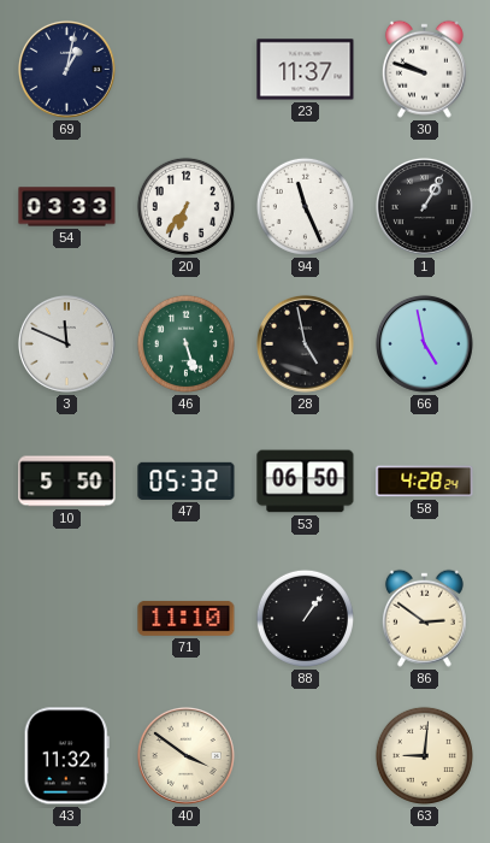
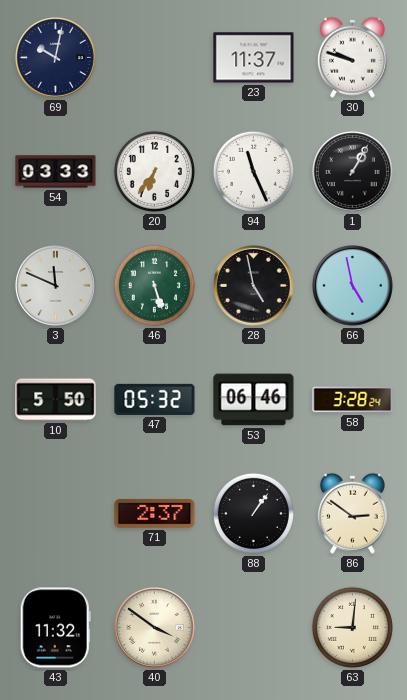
69: 1:02 -> 10:02 (55, 57)
53: 06:50 -> 06:46 (254, 400)
58: 4:28 -> 3:28 (353, 400)
71: 11:10 -> 2:37 (155, 513)
